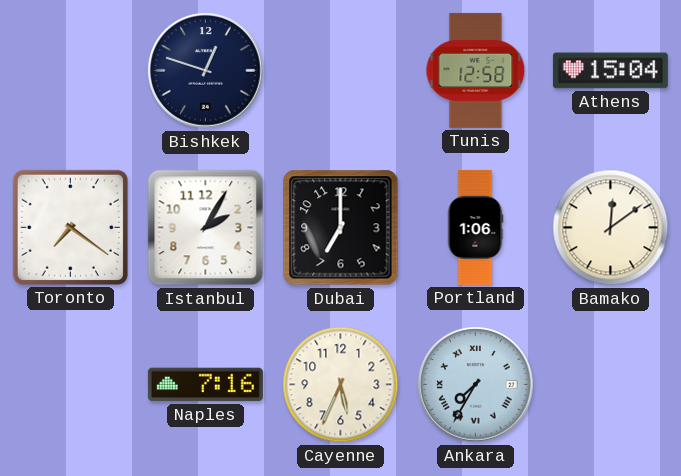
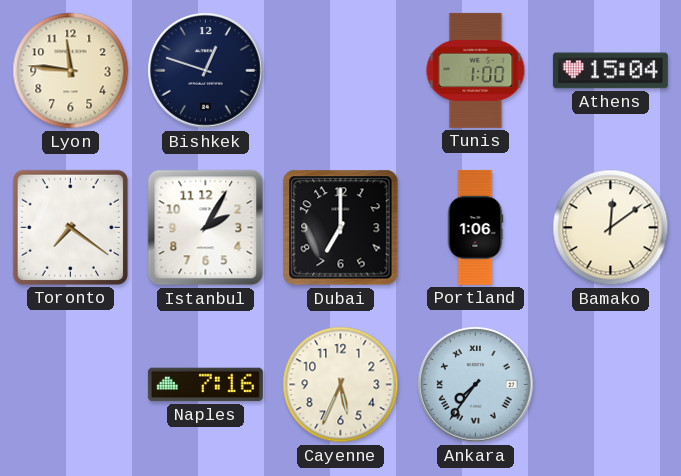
Lyon: none -> 11:46 (71, 71)
Tunis: 12:58 -> 1:00 (476, 70)
Ankara: 7:35 -> 7:36 (476, 385)
